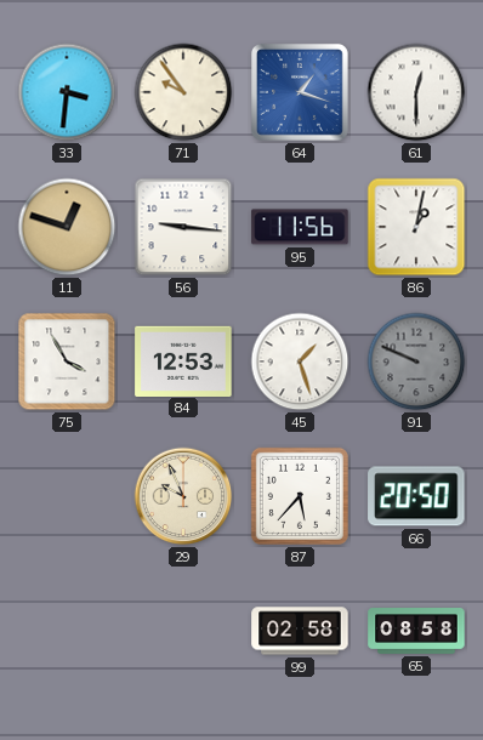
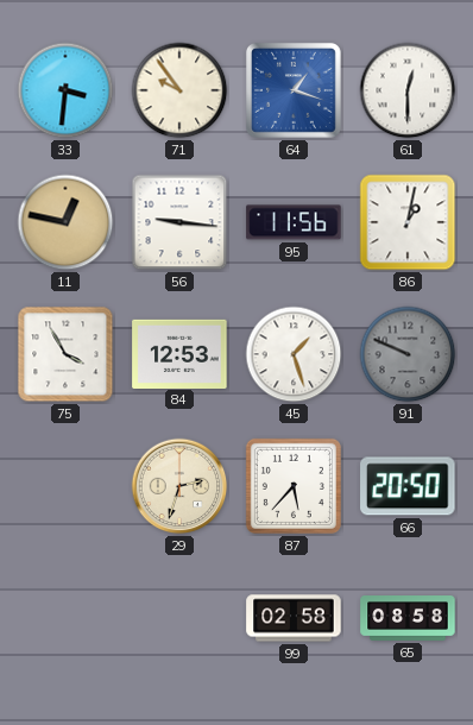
11: 12:48 -> 12:47 (65, 222)
29: 9:56 -> 2:33 (179, 486)
